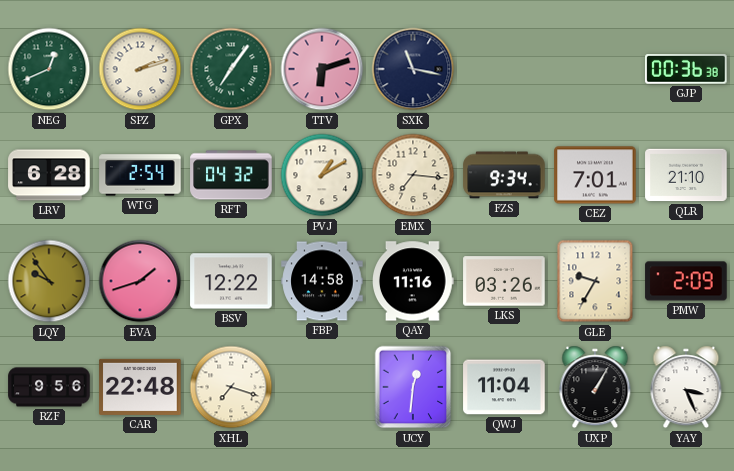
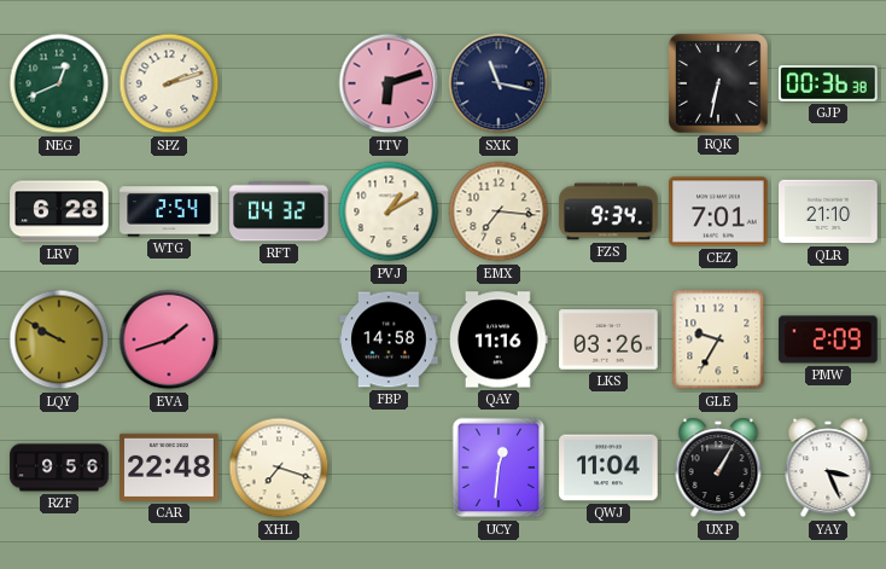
GPX: 7:06 -> none (231, 69)
RQK: none -> 6:32 (718, 83)
LQY: 9:54 -> 9:50 (59, 339)
BSV: 12:22 -> none (231, 281)
